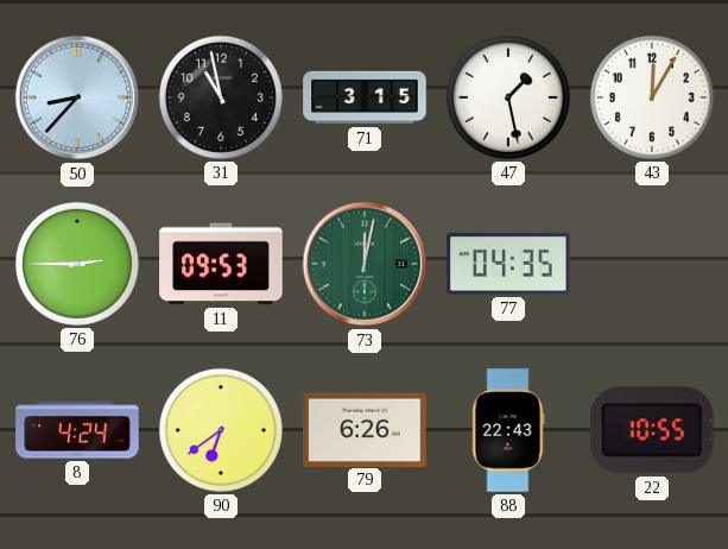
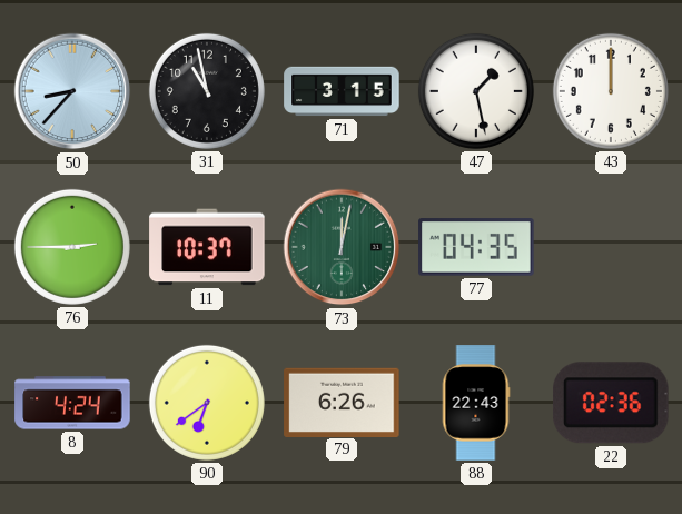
43: 12:05 -> 12:00 (611, 91)
11: 09:53 -> 10:37 (207, 247)
22: 10:55 -> 02:36 (612, 403)
